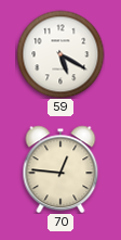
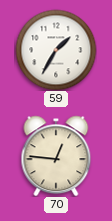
59: 5:20 -> 1:35 (56, 50)
